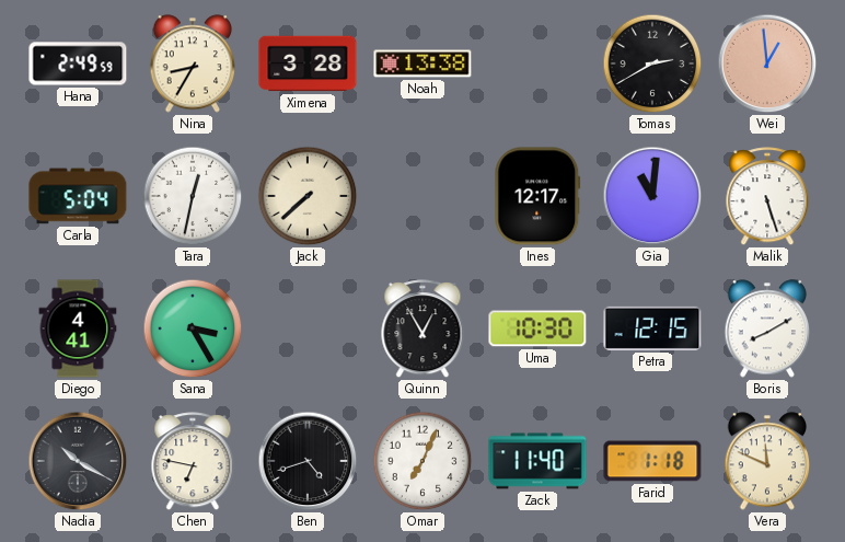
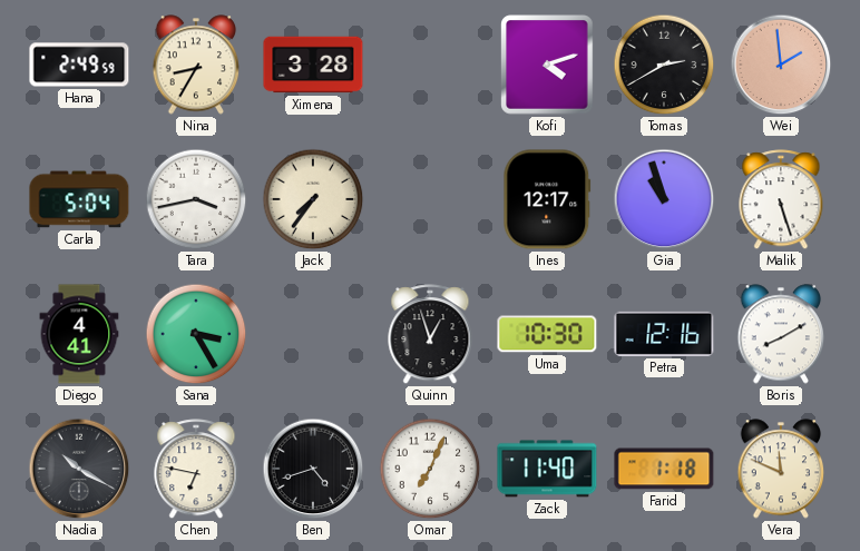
Noah: 13:38 -> none (422, 64)
Kofi: none -> 4:12 (547, 65)
Wei: 12:59 -> 1:59 (781, 65)
Tara: 12:32 -> 3:43 (196, 199)
Jack: 7:38 -> 7:36 (313, 199)
Gia: 11:01 -> 10:57 (664, 199)
Quinn: 12:55 -> 12:57 (430, 335)
Petra: 12:15 -> 12:16 (664, 334)
